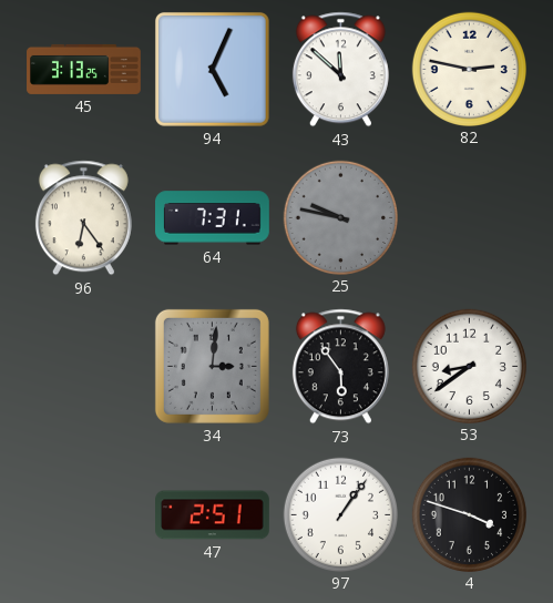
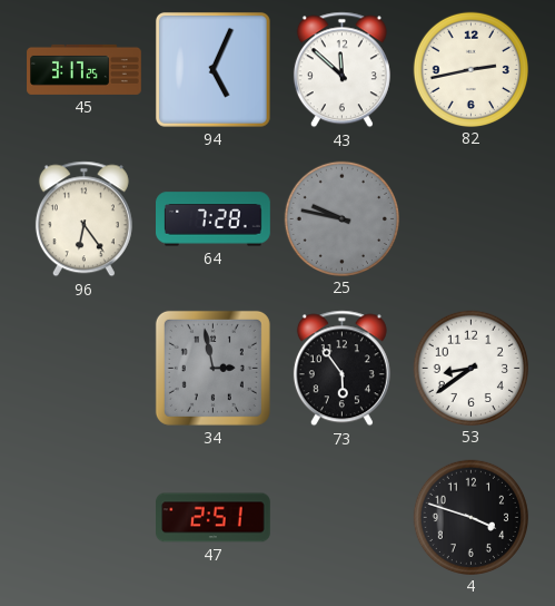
45: 3:13 -> 3:17 (85, 69)
82: 2:47 -> 2:43 (470, 69)
64: 7:31 -> 7:28 (214, 219)
34: 3:01 -> 2:58 (212, 368)
97: 1:06 -> none (340, 514)
